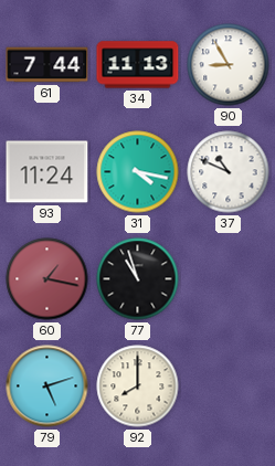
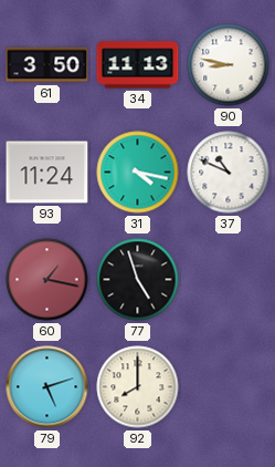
61: 7:44 -> 3:50 (47, 65)
90: 8:55 -> 8:47 (229, 65)
77: 10:57 -> 4:57 (138, 280)
